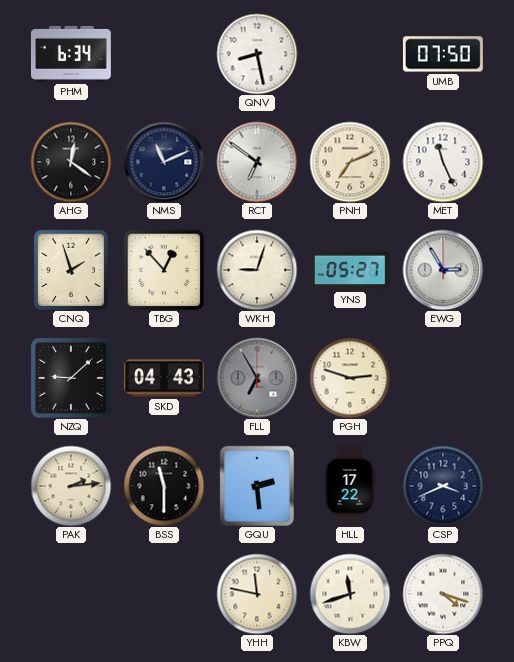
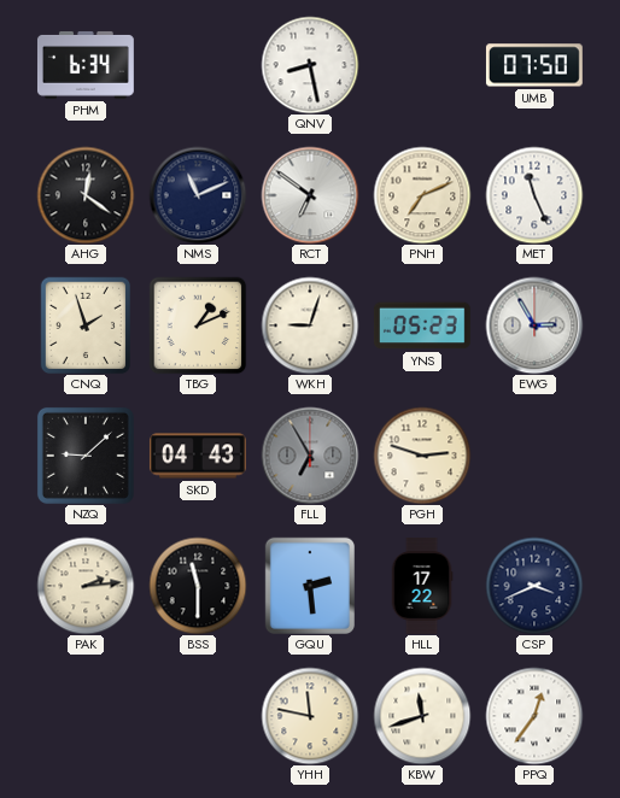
TBG: 12:53 -> 1:11 (198, 325)
YNS: 05:27 -> 05:23 (422, 325)
PPQ: 4:18 -> 12:36 (534, 716)
